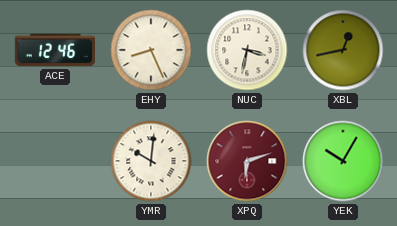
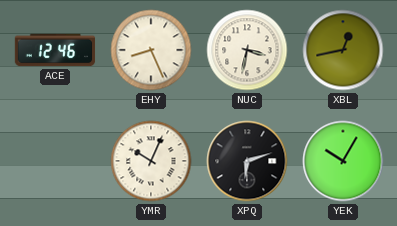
YMR: 10:01 -> 10:04 (151, 161)
XPQ dial: burgundy -> black (247, 161)
